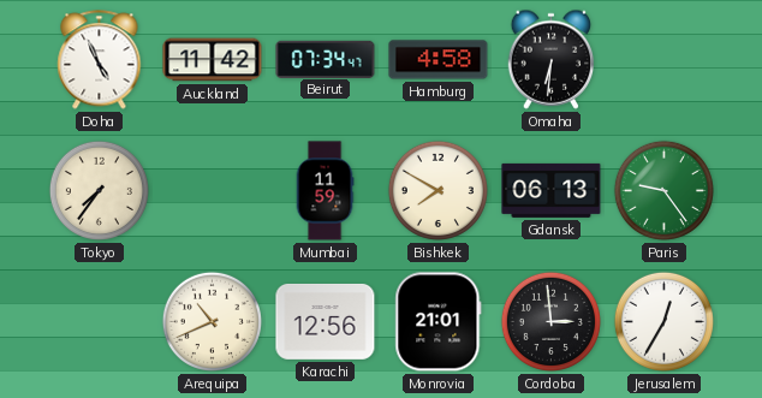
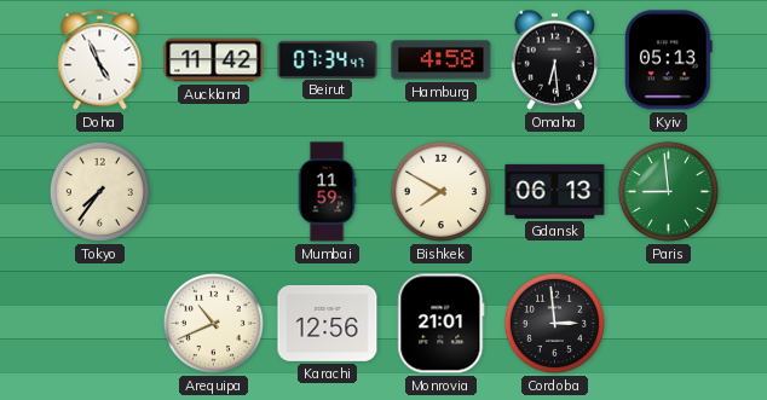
Omaha: 6:31 -> 6:29 (555, 59)
Kyiv: none -> 05:13 (668, 60)
Paris: 9:24 -> 8:59 (668, 191)
Jerusalem: 12:35 -> none (663, 321)
